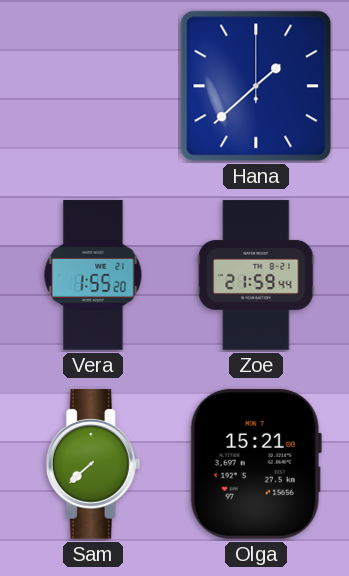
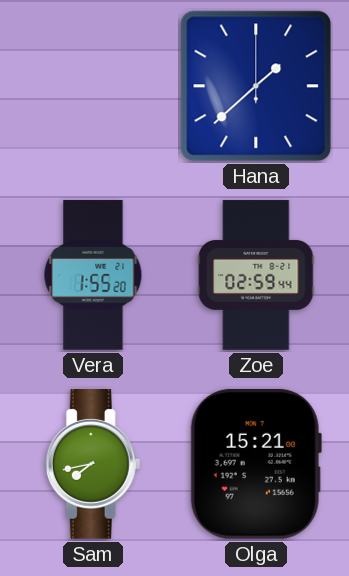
Zoe: 21:59 -> 02:59 (256, 275)
Sam: 7:38 -> 7:43 (93, 465)
